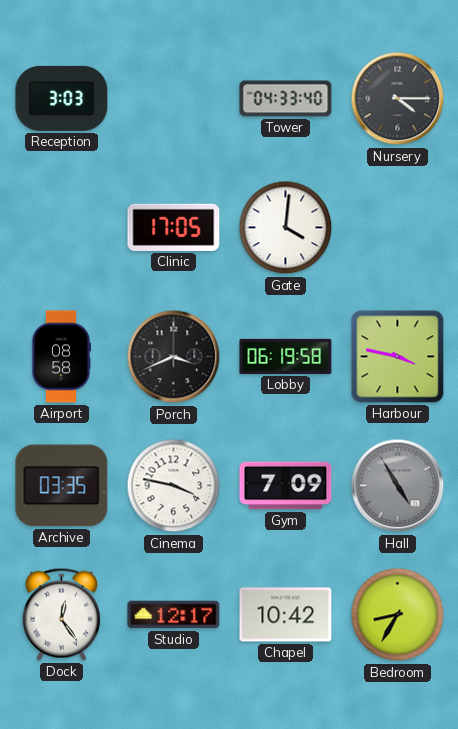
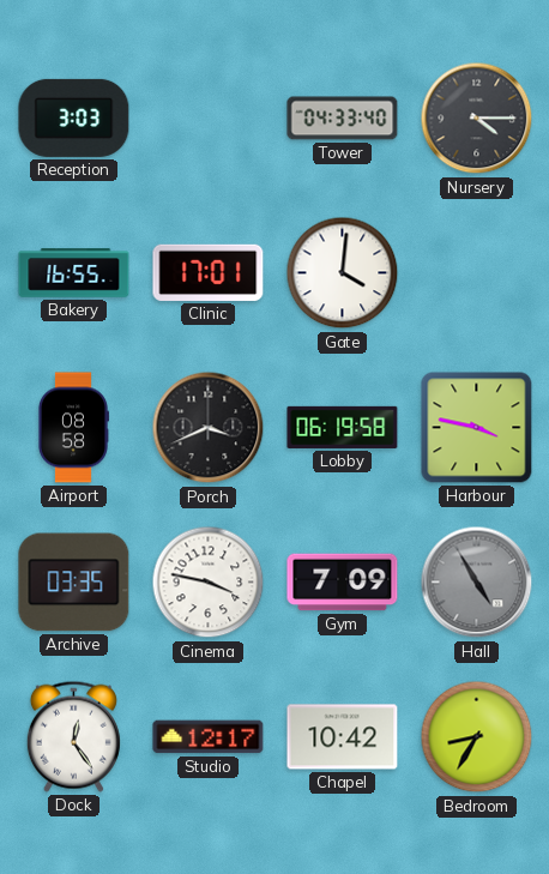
Bakery: none -> 16:55 (74, 273)
Clinic: 17:05 -> 17:01 (209, 272)
